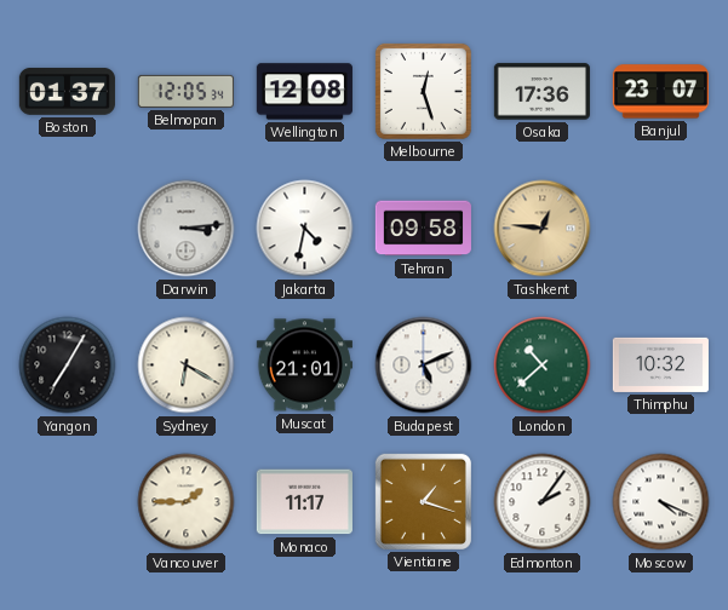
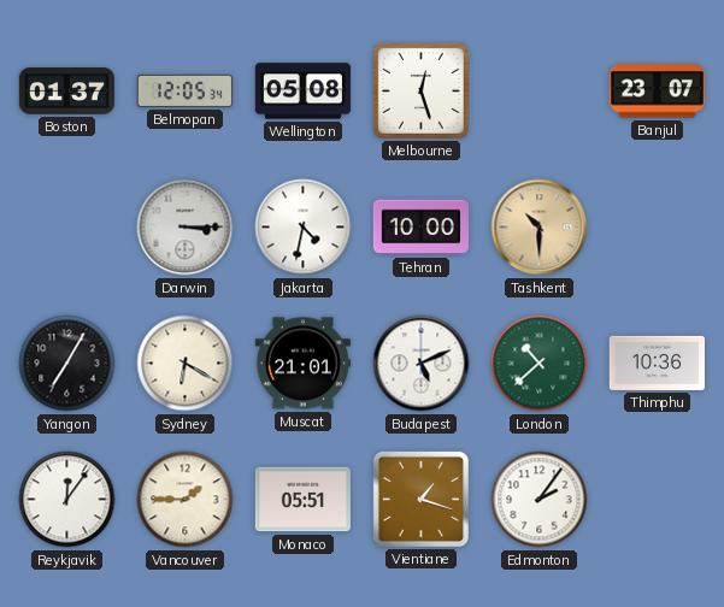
Wellington: 12:08 -> 05:08 (302, 92)
Osaka: 17:36 -> none (541, 92)
Darwin: 3:14 -> 3:15 (186, 228)
Tehran: 09:58 -> 10:00 (420, 228)
Tashkent: 12:46 -> 10:30 (540, 228)
Thimphu: 10:32 -> 10:36 (657, 363)
Reykjavik: none -> 12:06 (67, 500)
Monaco: 11:17 -> 05:51 (302, 500)
Moscow: 4:19 -> none (661, 502)
